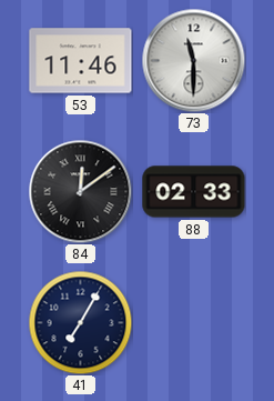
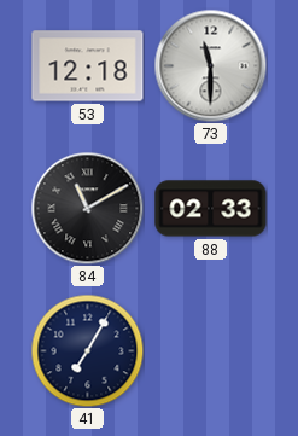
53: 11:46 -> 12:18 (88, 66)
84: 12:09 -> 11:10 (87, 208)
